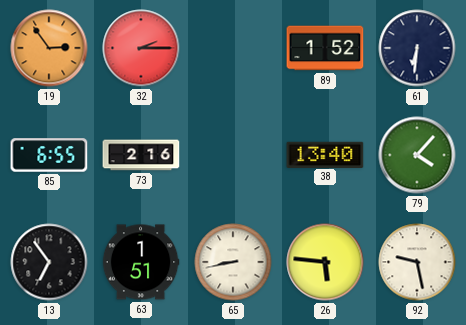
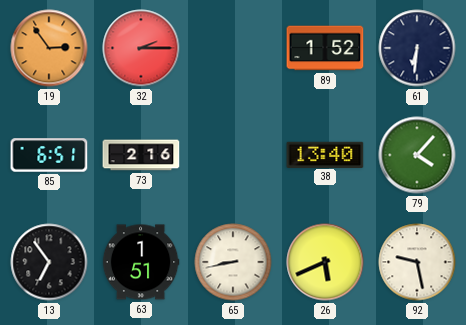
85: 6:55 -> 6:51 (49, 155)
26: 5:46 -> 5:41 (325, 262)
